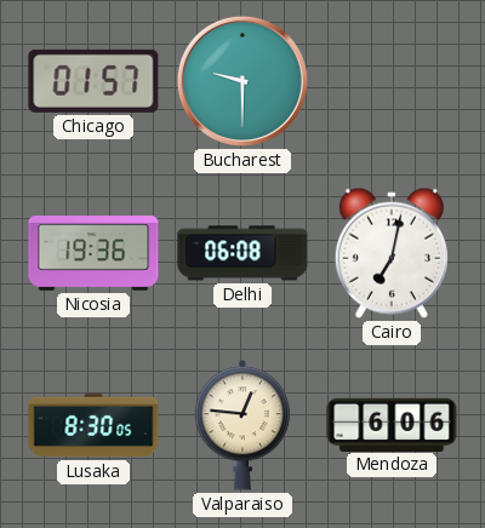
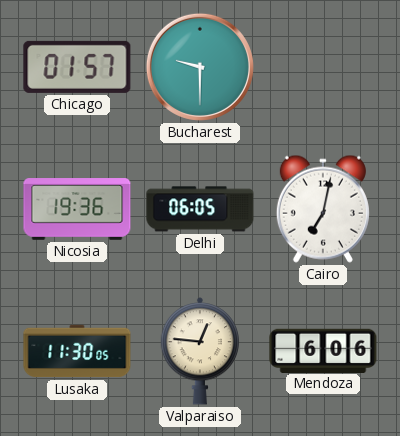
Delhi: 06:08 -> 06:05 (200, 209)
Lusaka: 8:30 -> 11:30 (77, 351)
